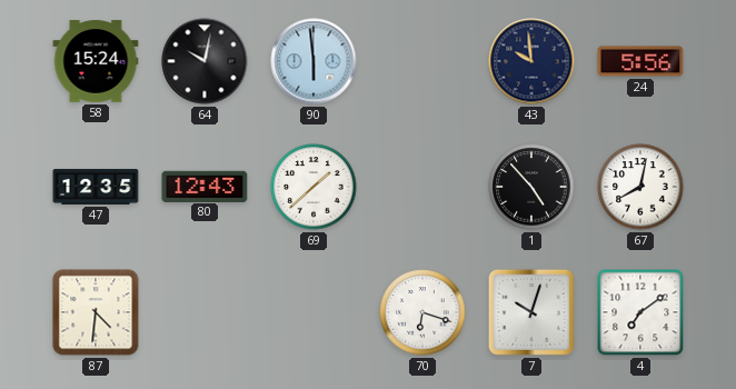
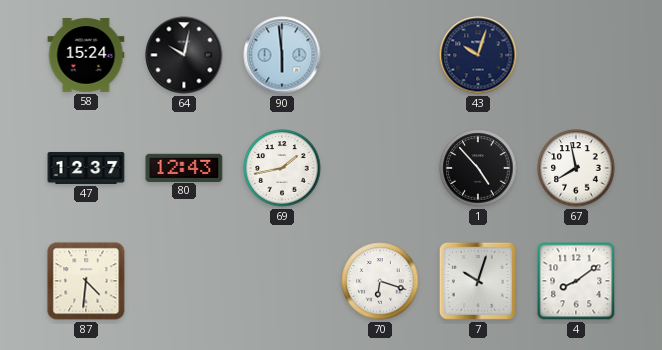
43: 9:59 -> 10:03 (478, 55)
24: 5:56 -> none (640, 61)
47: 12:35 -> 12:37 (86, 168)
69: 1:38 -> 1:43 (282, 168)
67: 8:02 -> 7:58 (576, 168)
4: 7:09 -> 8:09 (576, 281)
